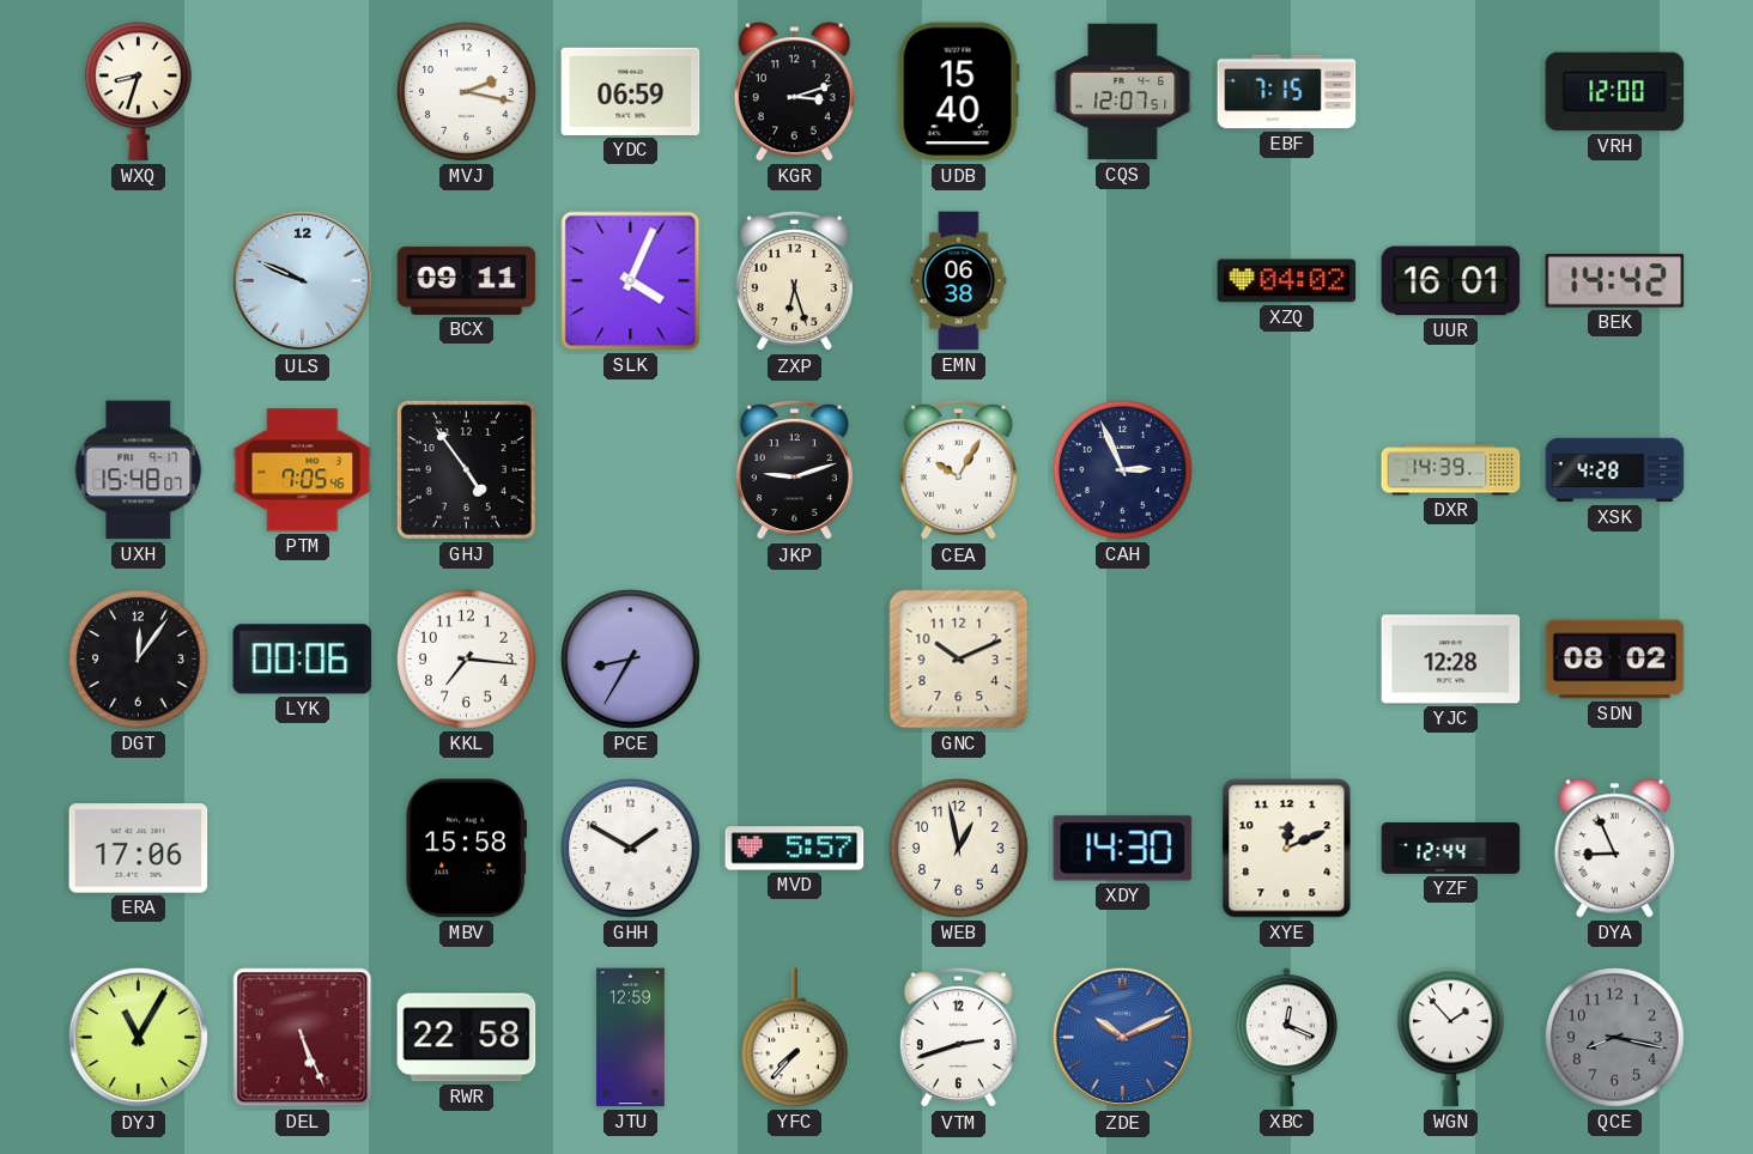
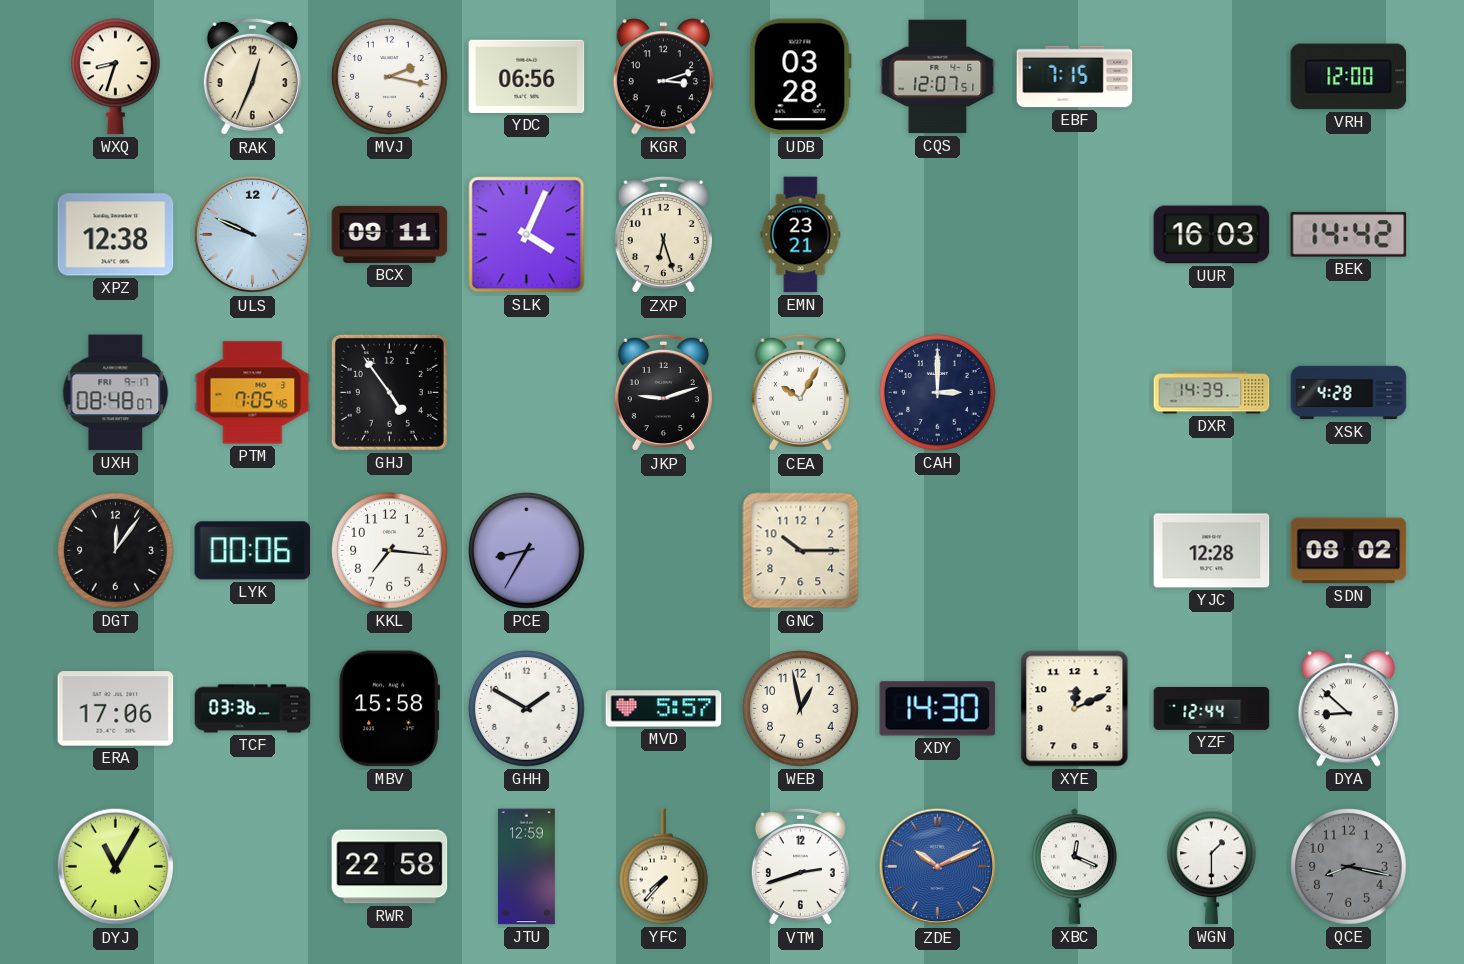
RAK: none -> 12:34 (252, 77)
YDC: 06:59 -> 06:56 (527, 76)
UDB: 15:40 -> 03:28 (800, 77)
XPZ: none -> 12:38 (116, 235)
EMN: 06:38 -> 23:21 (801, 235)
XZQ: 04:02 -> none (1287, 281)
UUR: 16:01 -> 16:03 (1212, 235)
UXH: 15:48 -> 08:48 (116, 393)
CAH: 2:56 -> 3:00 (938, 393)
GNC: 10:11 -> 10:15 (801, 551)
TCF: none -> 03:36 (253, 709)
DYA: 8:56 -> 8:52 (1348, 709)
DEL: 5:26 -> none (303, 1038)
WGN: 1:53 -> 1:30 (1212, 867)
